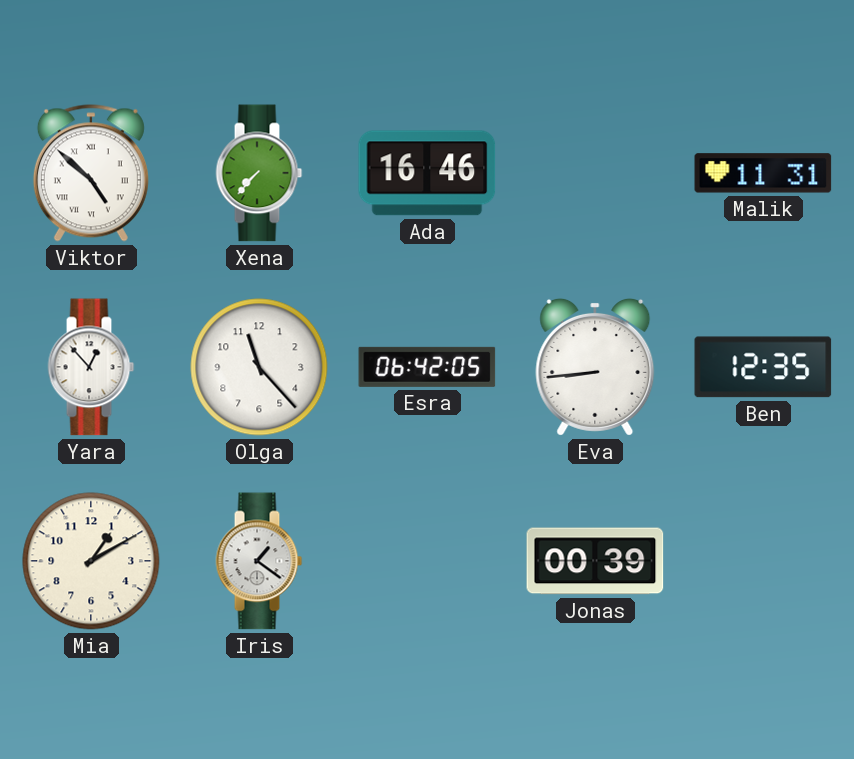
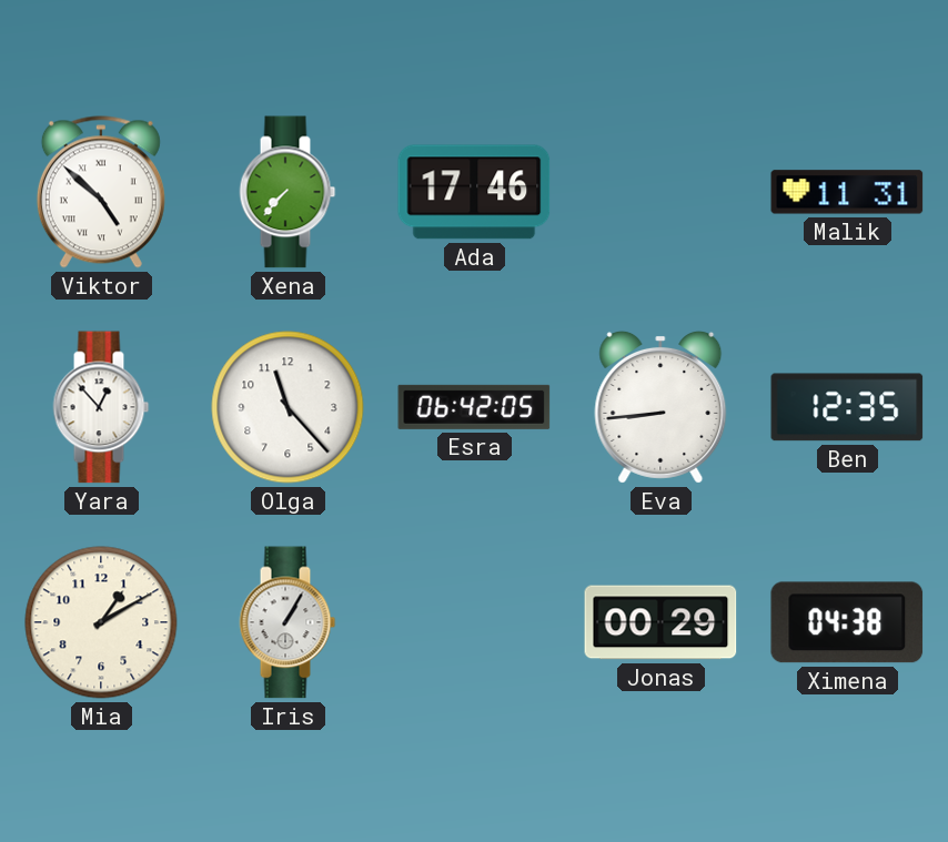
Ada: 16:46 -> 17:46 (474, 192)
Iris: 1:21 -> 1:05 (288, 622)
Jonas: 00:39 -> 00:29 (660, 622)
Ximena: none -> 04:38 (847, 622)
